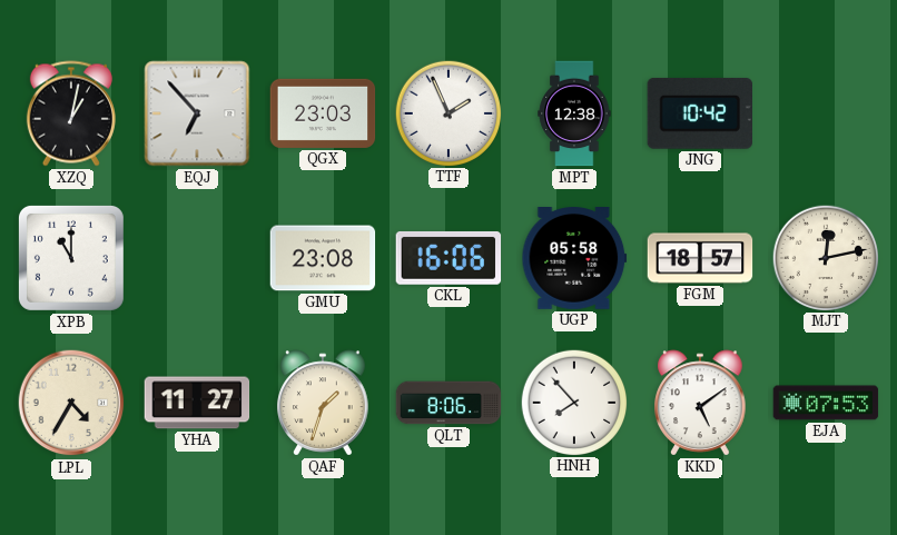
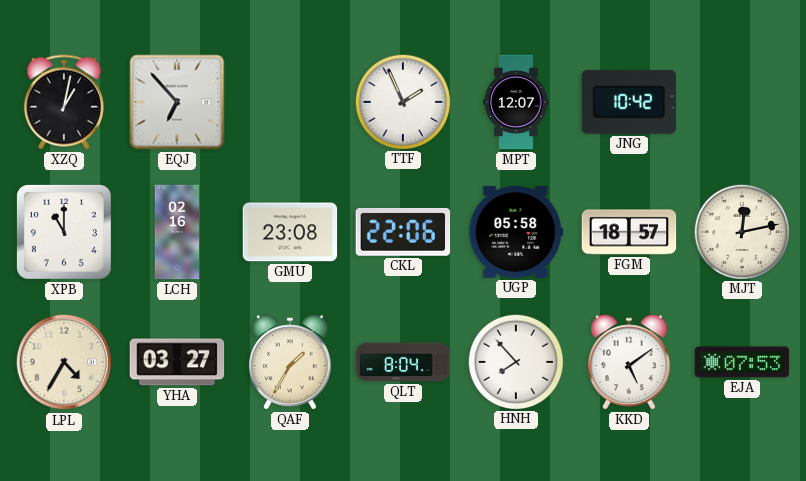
QGX: 23:03 -> none (323, 113)
MPT: 12:38 -> 12:07 (516, 102)
LCH: none -> 02:16 (176, 232)
CKL: 16:06 -> 22:06 (403, 232)
YHA: 11:27 -> 03:27 (177, 362)
QAF: 1:33 -> 1:35 (290, 362)
QLT: 8:06 -> 8:04 (403, 362)
